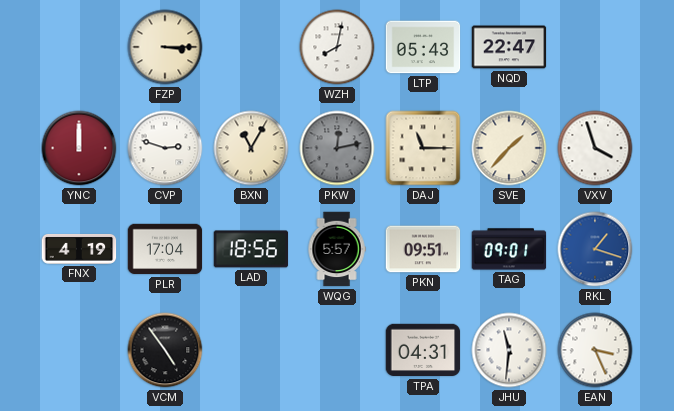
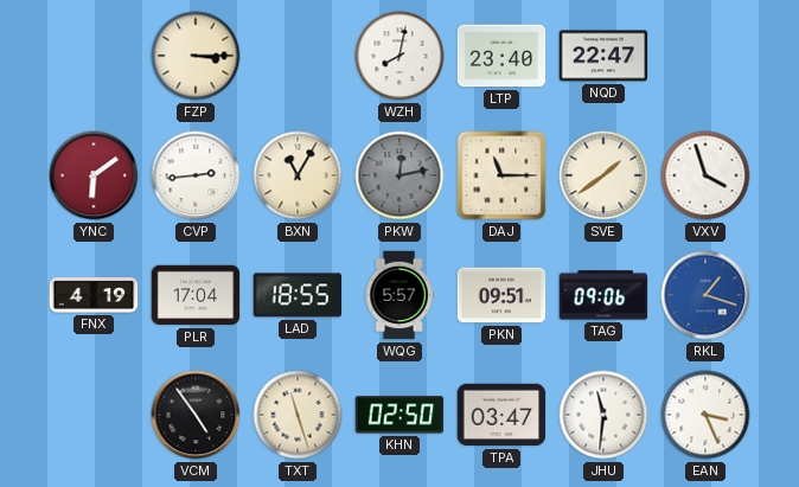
LTP: 05:43 -> 23:40 (501, 56)
YNC: 12:00 -> 6:09 (94, 175)
CVP: 2:48 -> 2:44 (196, 175)
SVE: 1:37 -> 1:39 (603, 175)
LAD: 18:56 -> 18:55 (298, 295)
TAG: 09:01 -> 09:06 (603, 295)
TXT: none -> 11:27 (298, 415)
KHN: none -> 02:50 (399, 415)
TPA: 04:31 -> 03:47 (501, 415)
